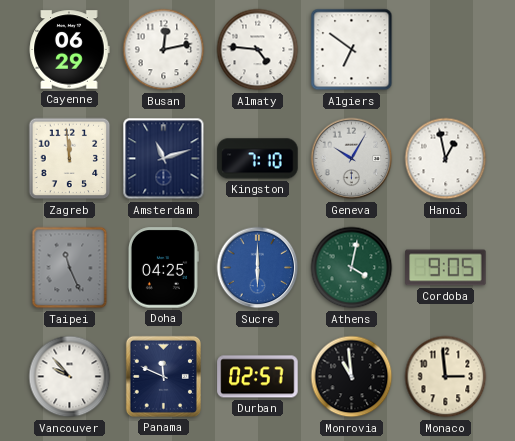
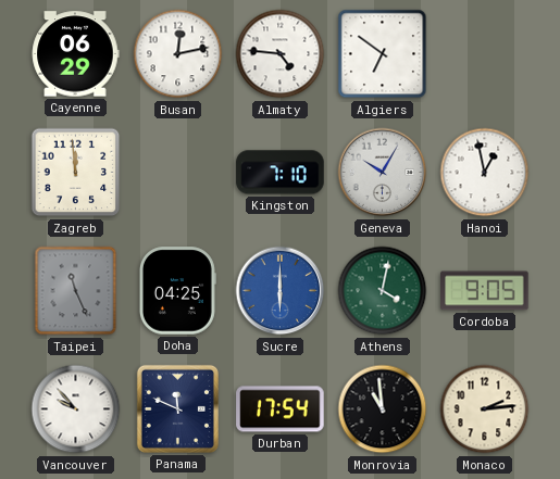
Amsterdam: 11:12 -> none (164, 159)
Durban: 02:57 -> 17:54 (281, 409)
Monaco: 2:59 -> 2:14 (485, 409)
